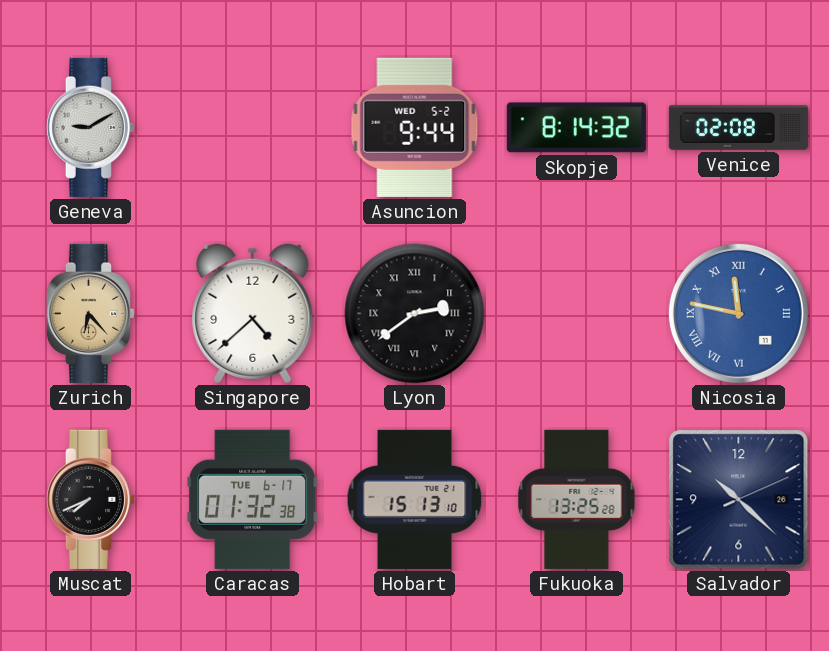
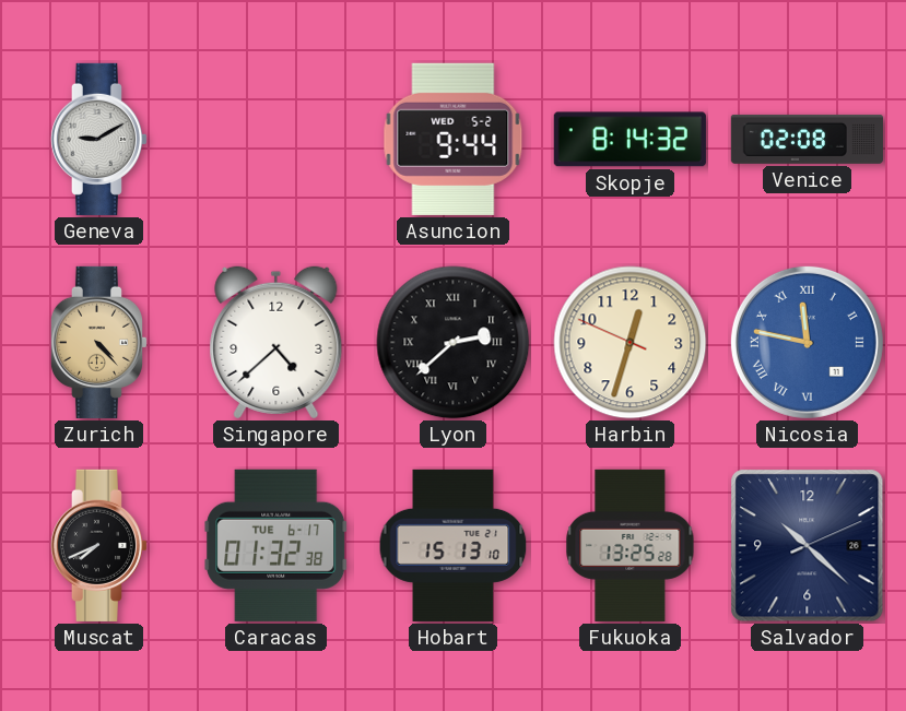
Zurich: 6:23 -> 4:23 (98, 342)
Lyon: 2:39 -> 2:38 (454, 343)
Harbin: none -> 12:32 (631, 343)
